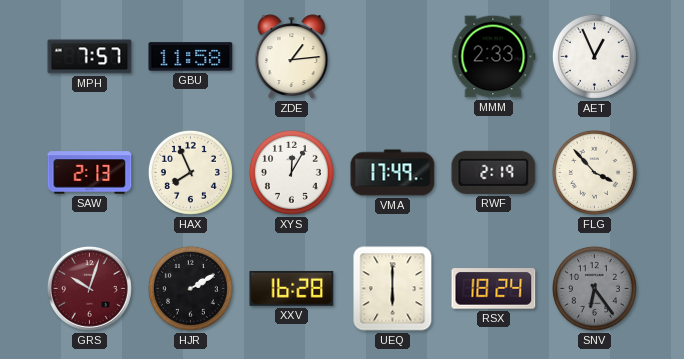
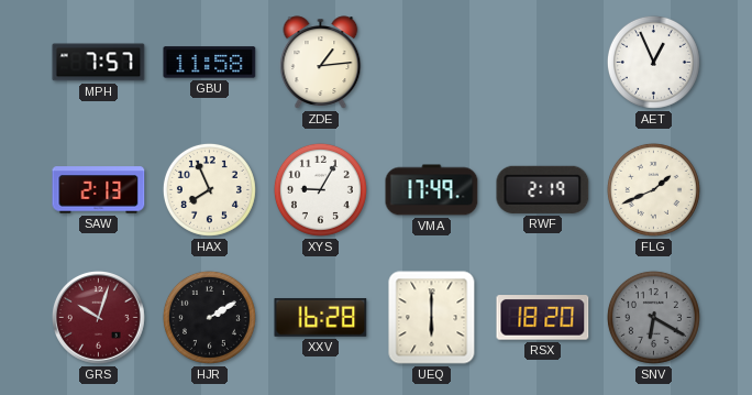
MMM: 2:33 -> none (494, 57)
XYS: 12:05 -> 9:05 (320, 189)
FLG: 3:53 -> 1:41 (653, 189)
RSX: 18:24 -> 18:20 (543, 318)
SNV: 6:24 -> 6:20 (653, 317)
